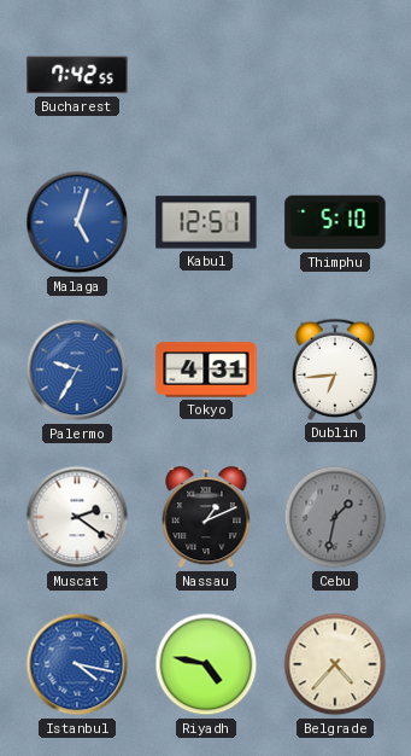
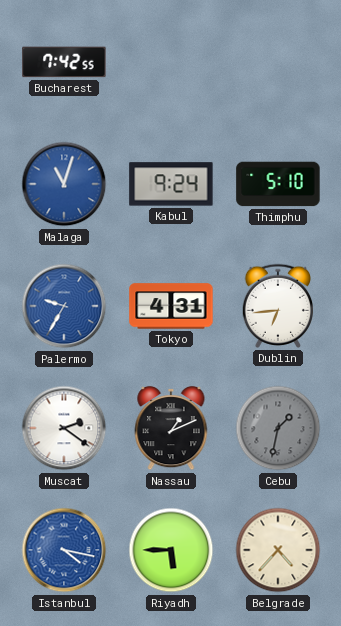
Malaga: 5:03 -> 11:03 (64, 184)
Kabul: 12:51 -> 9:24 (171, 184)
Riyadh: 4:47 -> 5:45 (171, 550)
